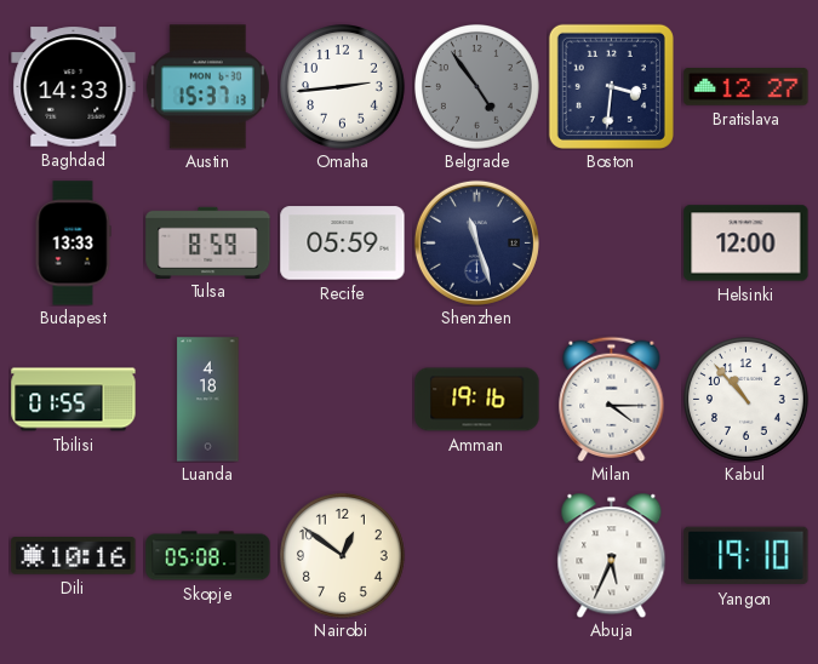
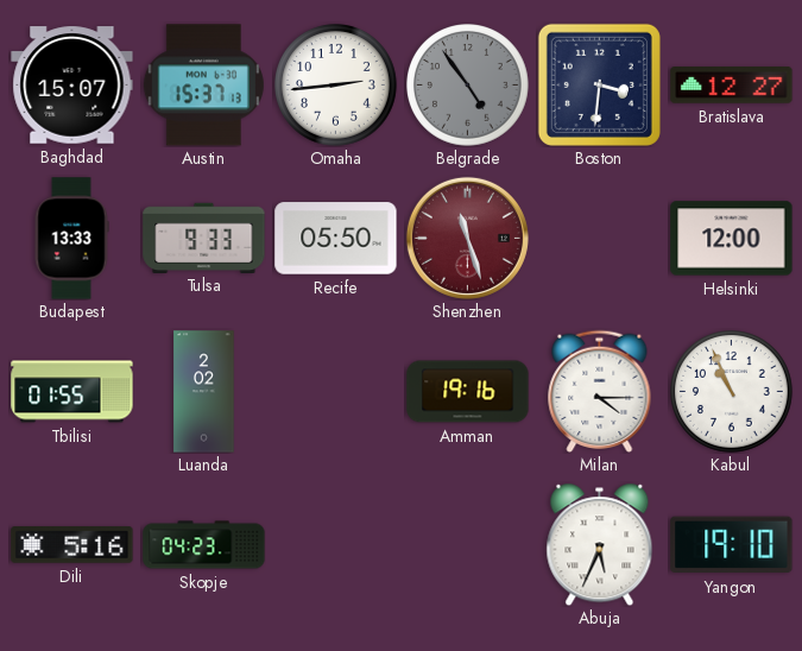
Baghdad: 14:33 -> 15:07 (72, 86)
Tulsa: 8:59 -> 9:33 (204, 238)
Recife: 05:59 -> 05:50 (336, 239)
Shenzhen dial: navy -> burgundy (467, 238)
Luanda: 4:18 -> 2:02 (204, 392)
Kabul: 10:53 -> 10:56 (732, 392)
Dili: 10:16 -> 5:16 (72, 545)
Skopje: 05:08 -> 04:23 (204, 545)
Nairobi: 12:51 -> none (343, 556)
